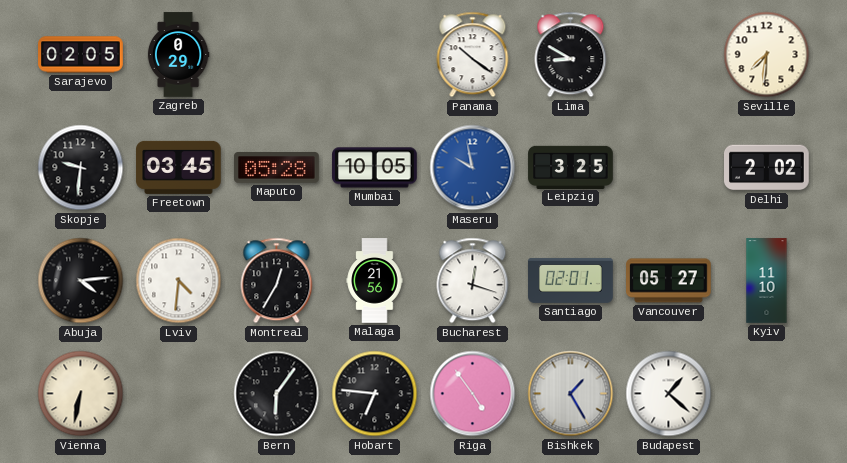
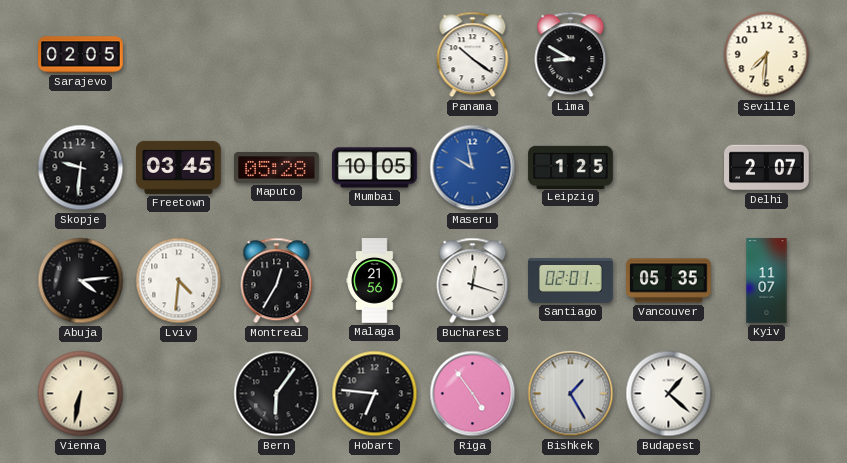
Zagreb: 0:29 -> none (178, 55)
Leipzig: 3:25 -> 1:25 (571, 167)
Delhi: 2:02 -> 2:07 (767, 168)
Vancouver: 05:27 -> 05:35 (669, 281)
Kyiv: 11:10 -> 11:07 (767, 281)
